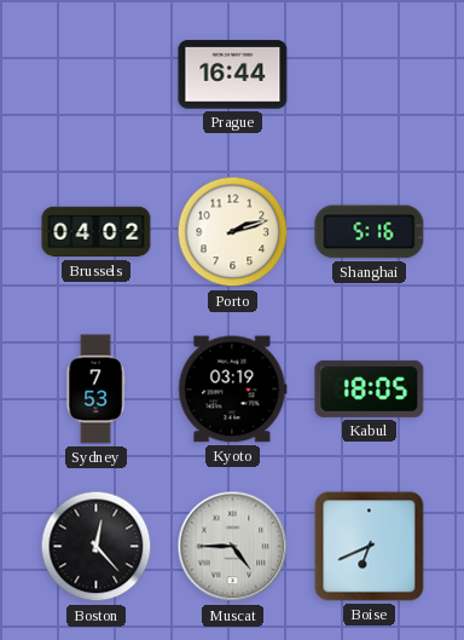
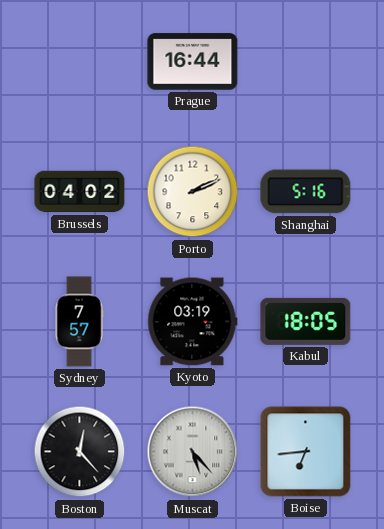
Porto: 2:12 -> 2:11 (193, 192)
Sydney: 7:53 -> 7:57 (79, 322)
Muscat: 4:45 -> 5:23 (193, 452)
Boise: 6:41 -> 6:44 (306, 452)
